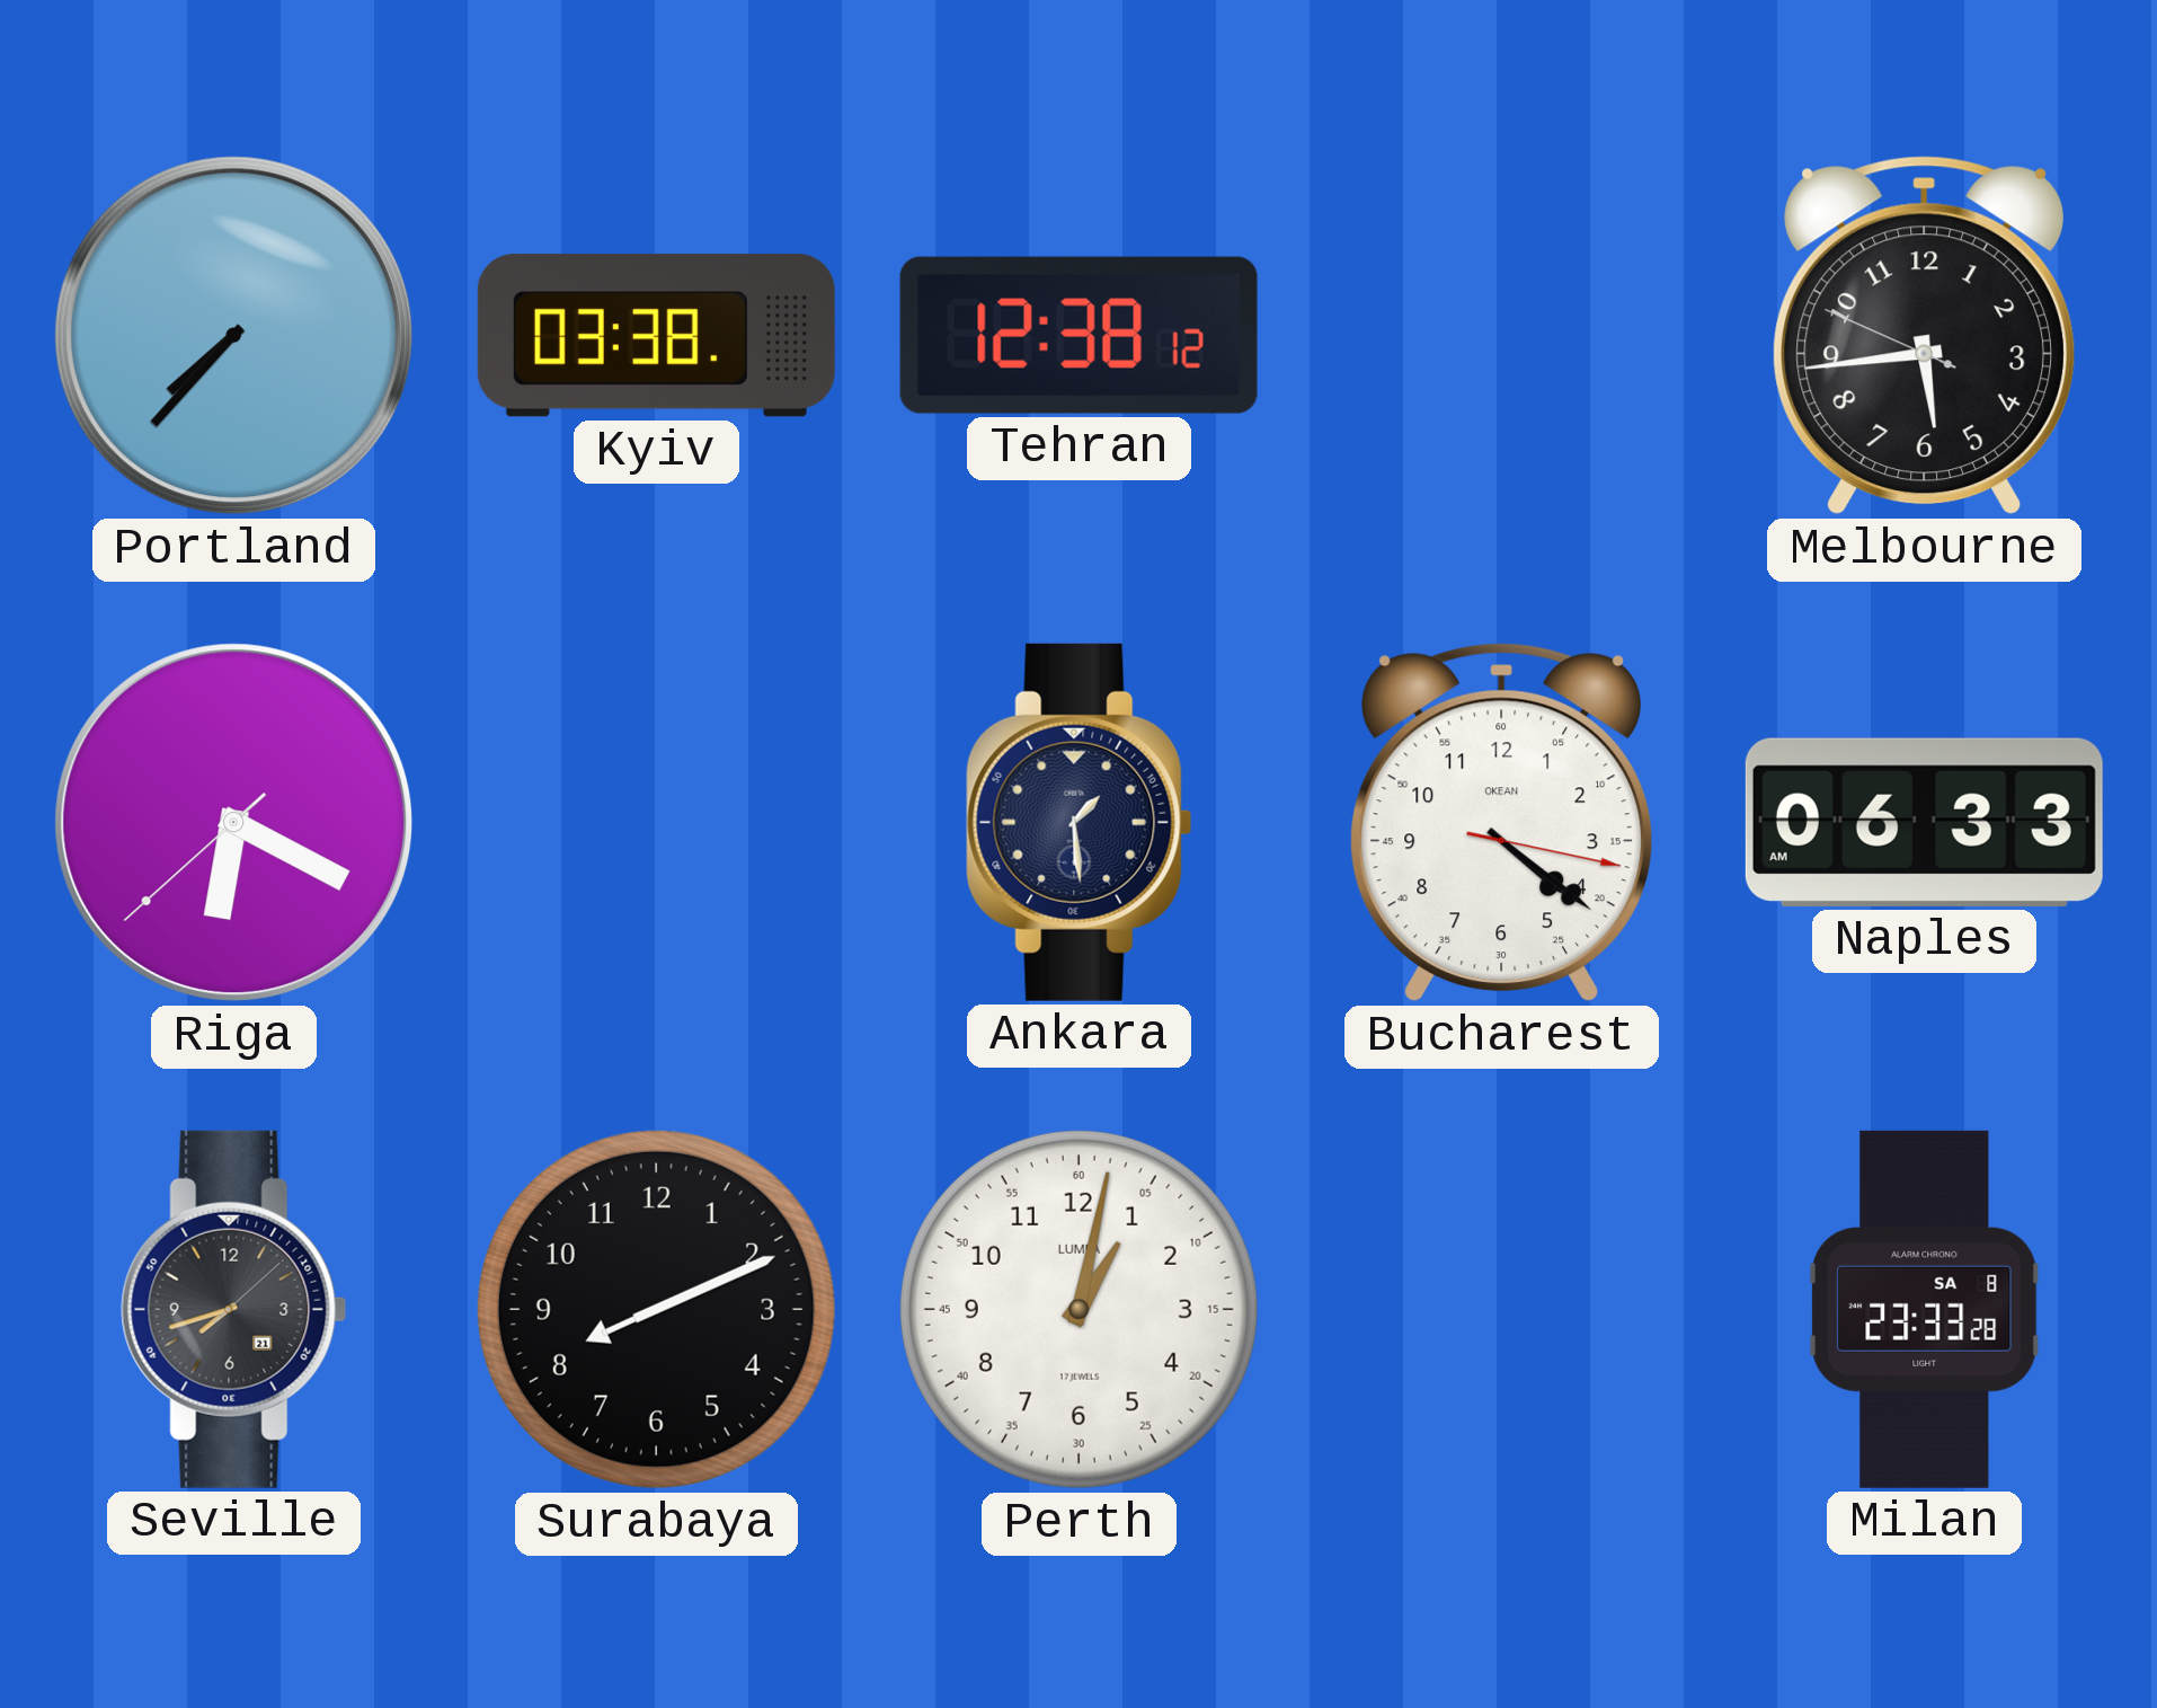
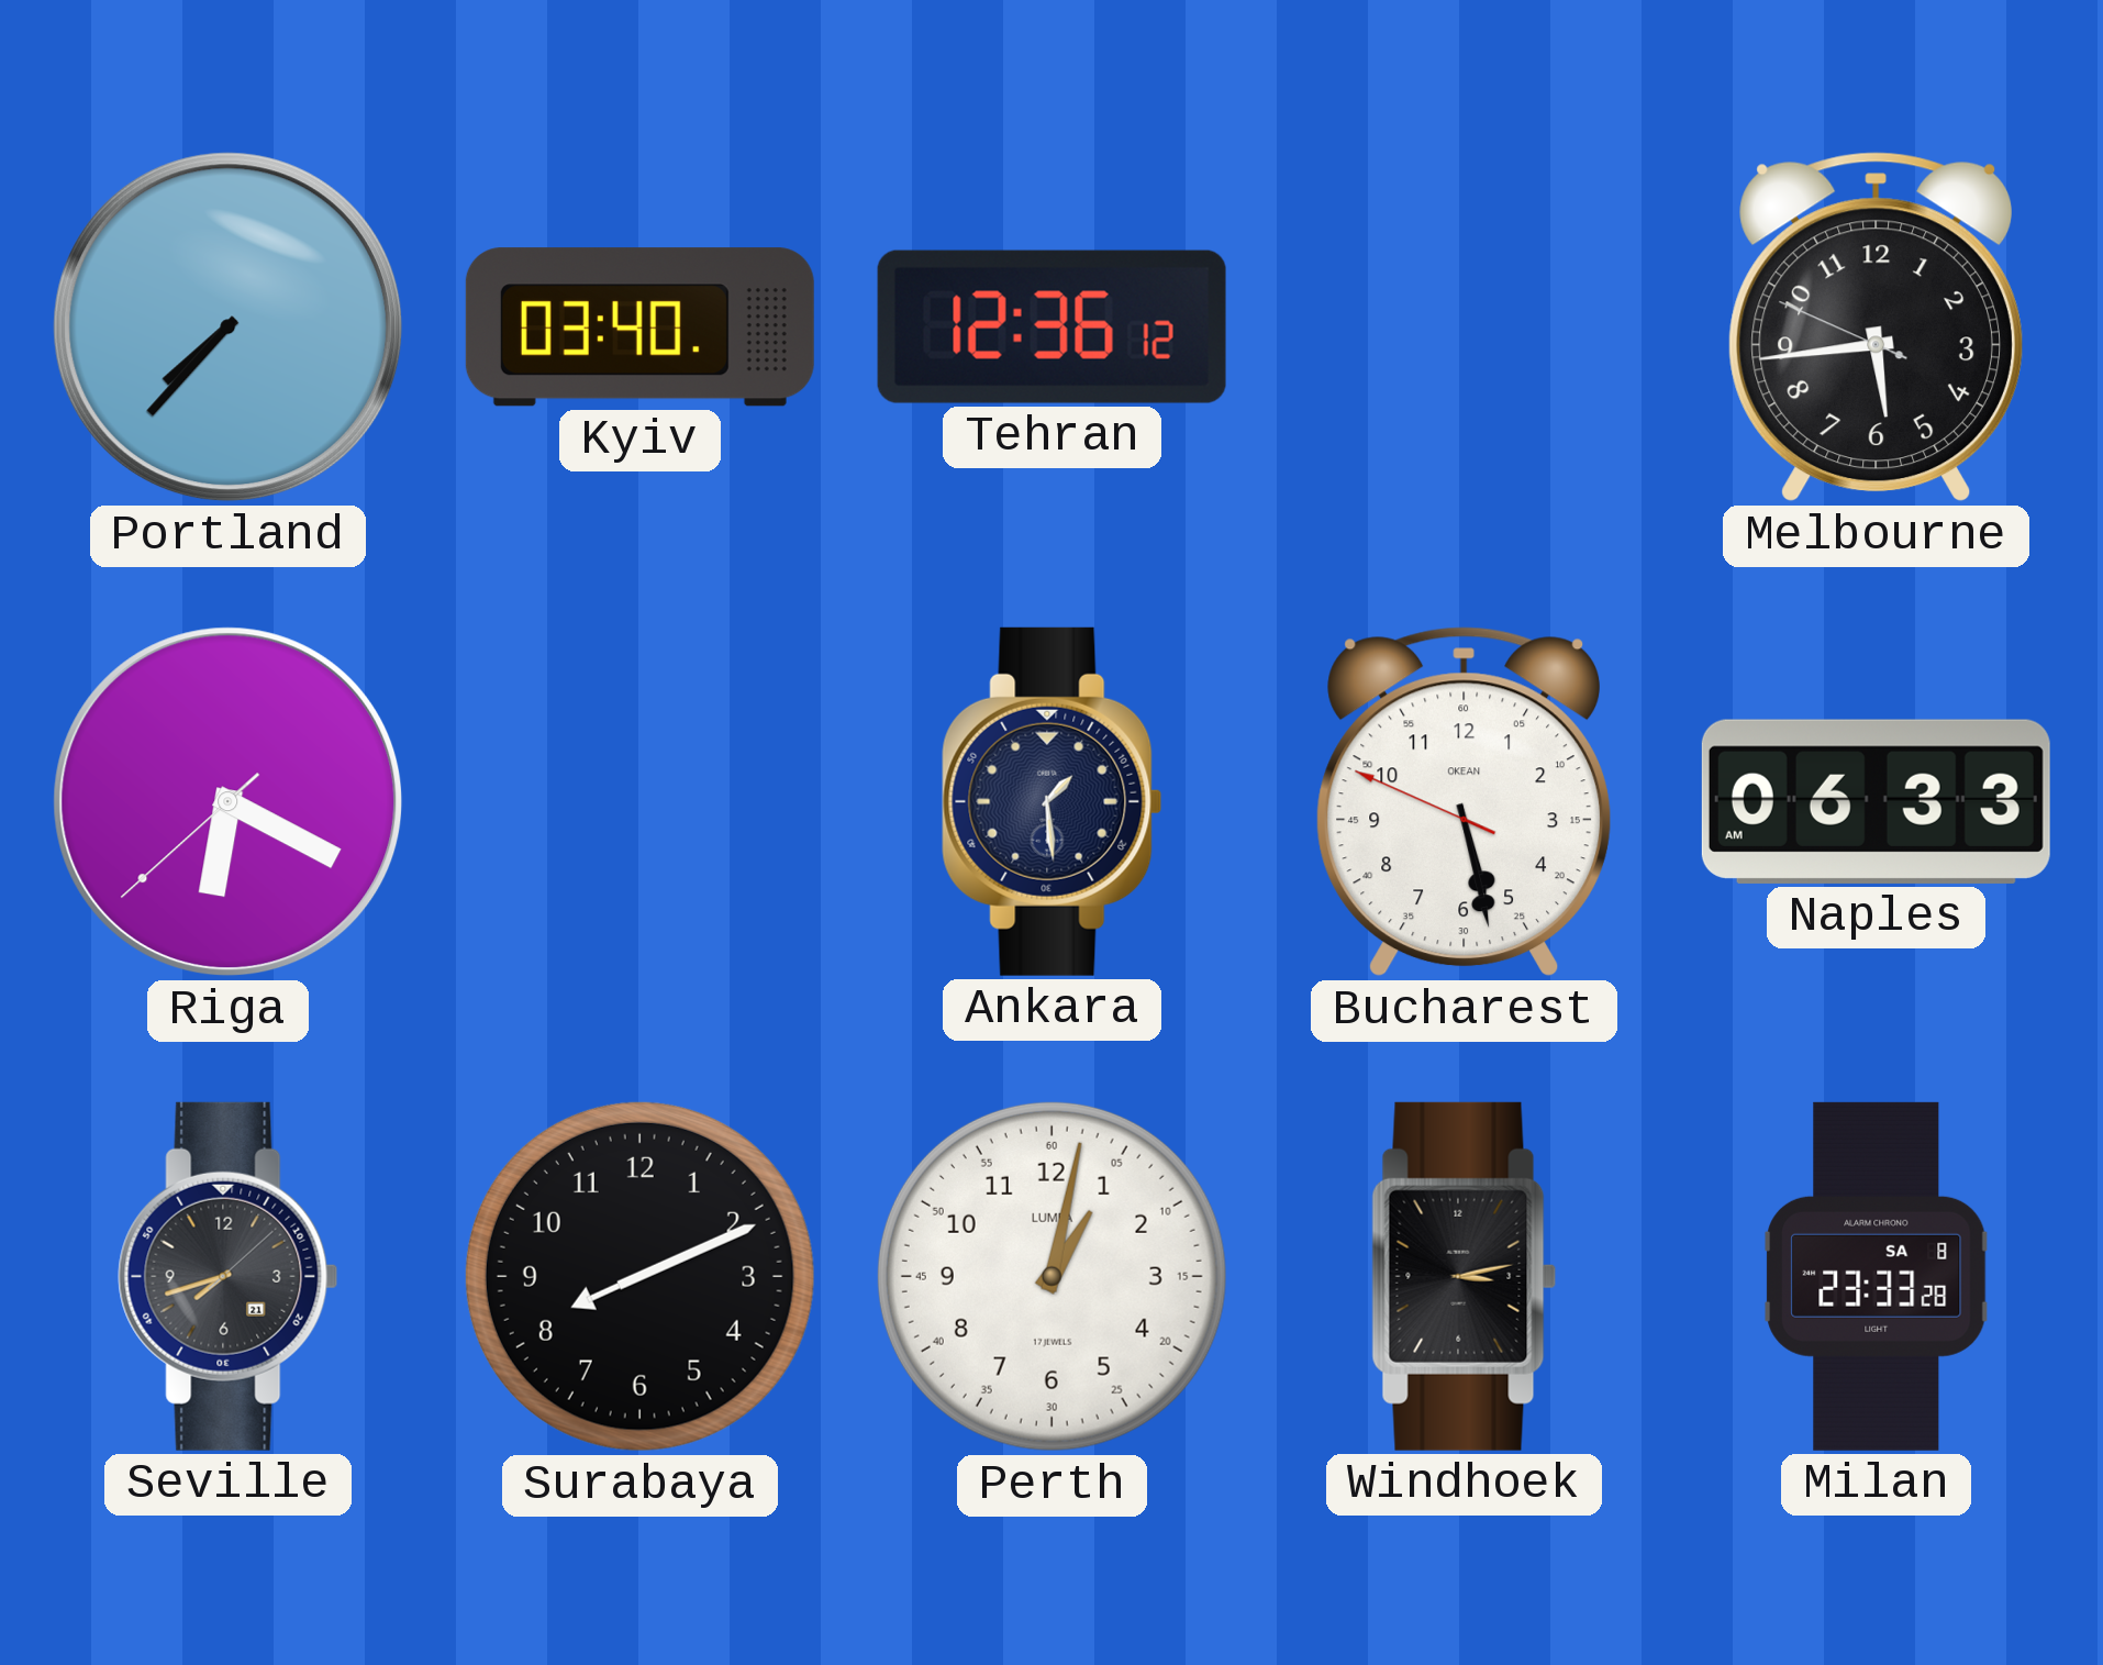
Kyiv: 03:38 -> 03:40 (639, 328)
Tehran: 12:38 -> 12:36 (1051, 326)
Bucharest: 4:21 -> 5:27 (1464, 802)
Windhoek: none -> 3:13 (1465, 1276)
